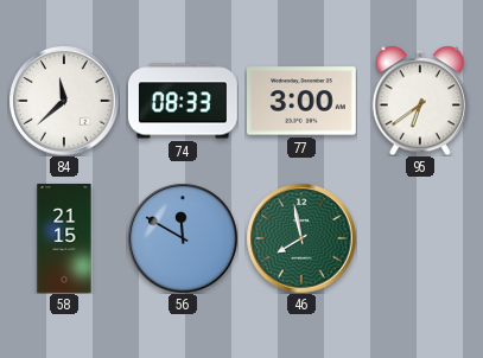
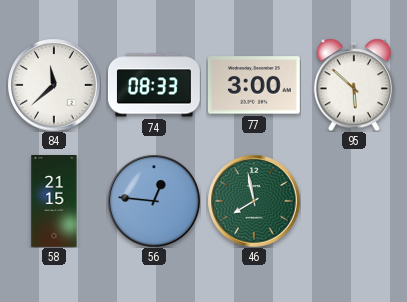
95: 6:39 -> 5:52 (354, 85)
56: 11:50 -> 12:46 (154, 201)
